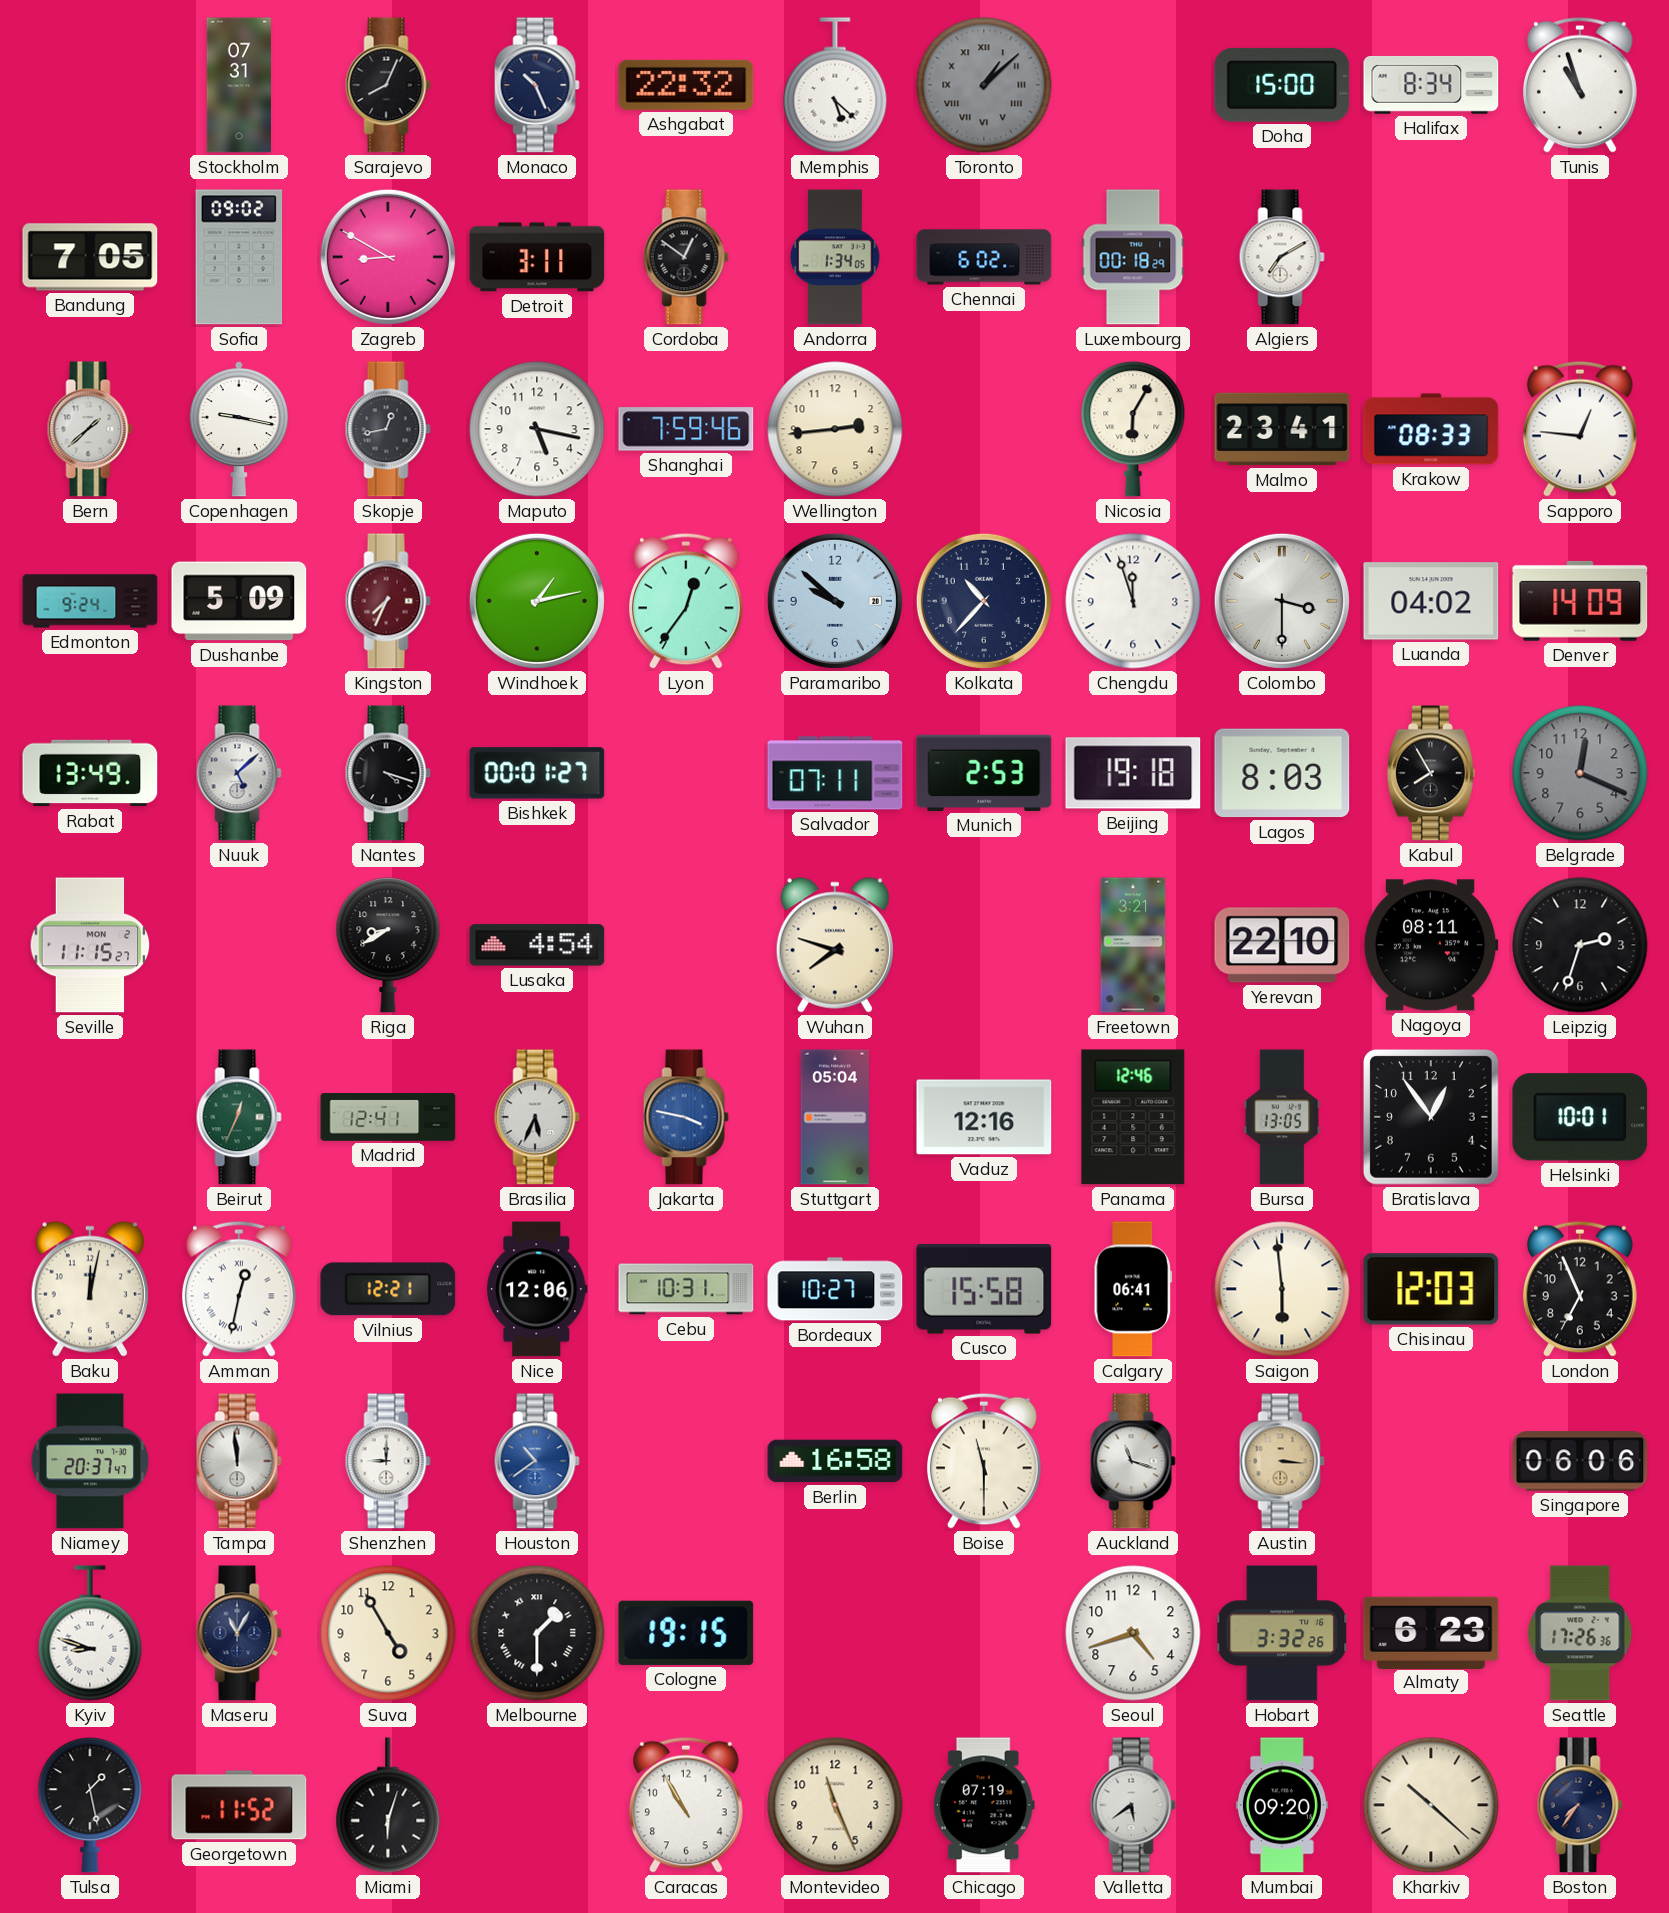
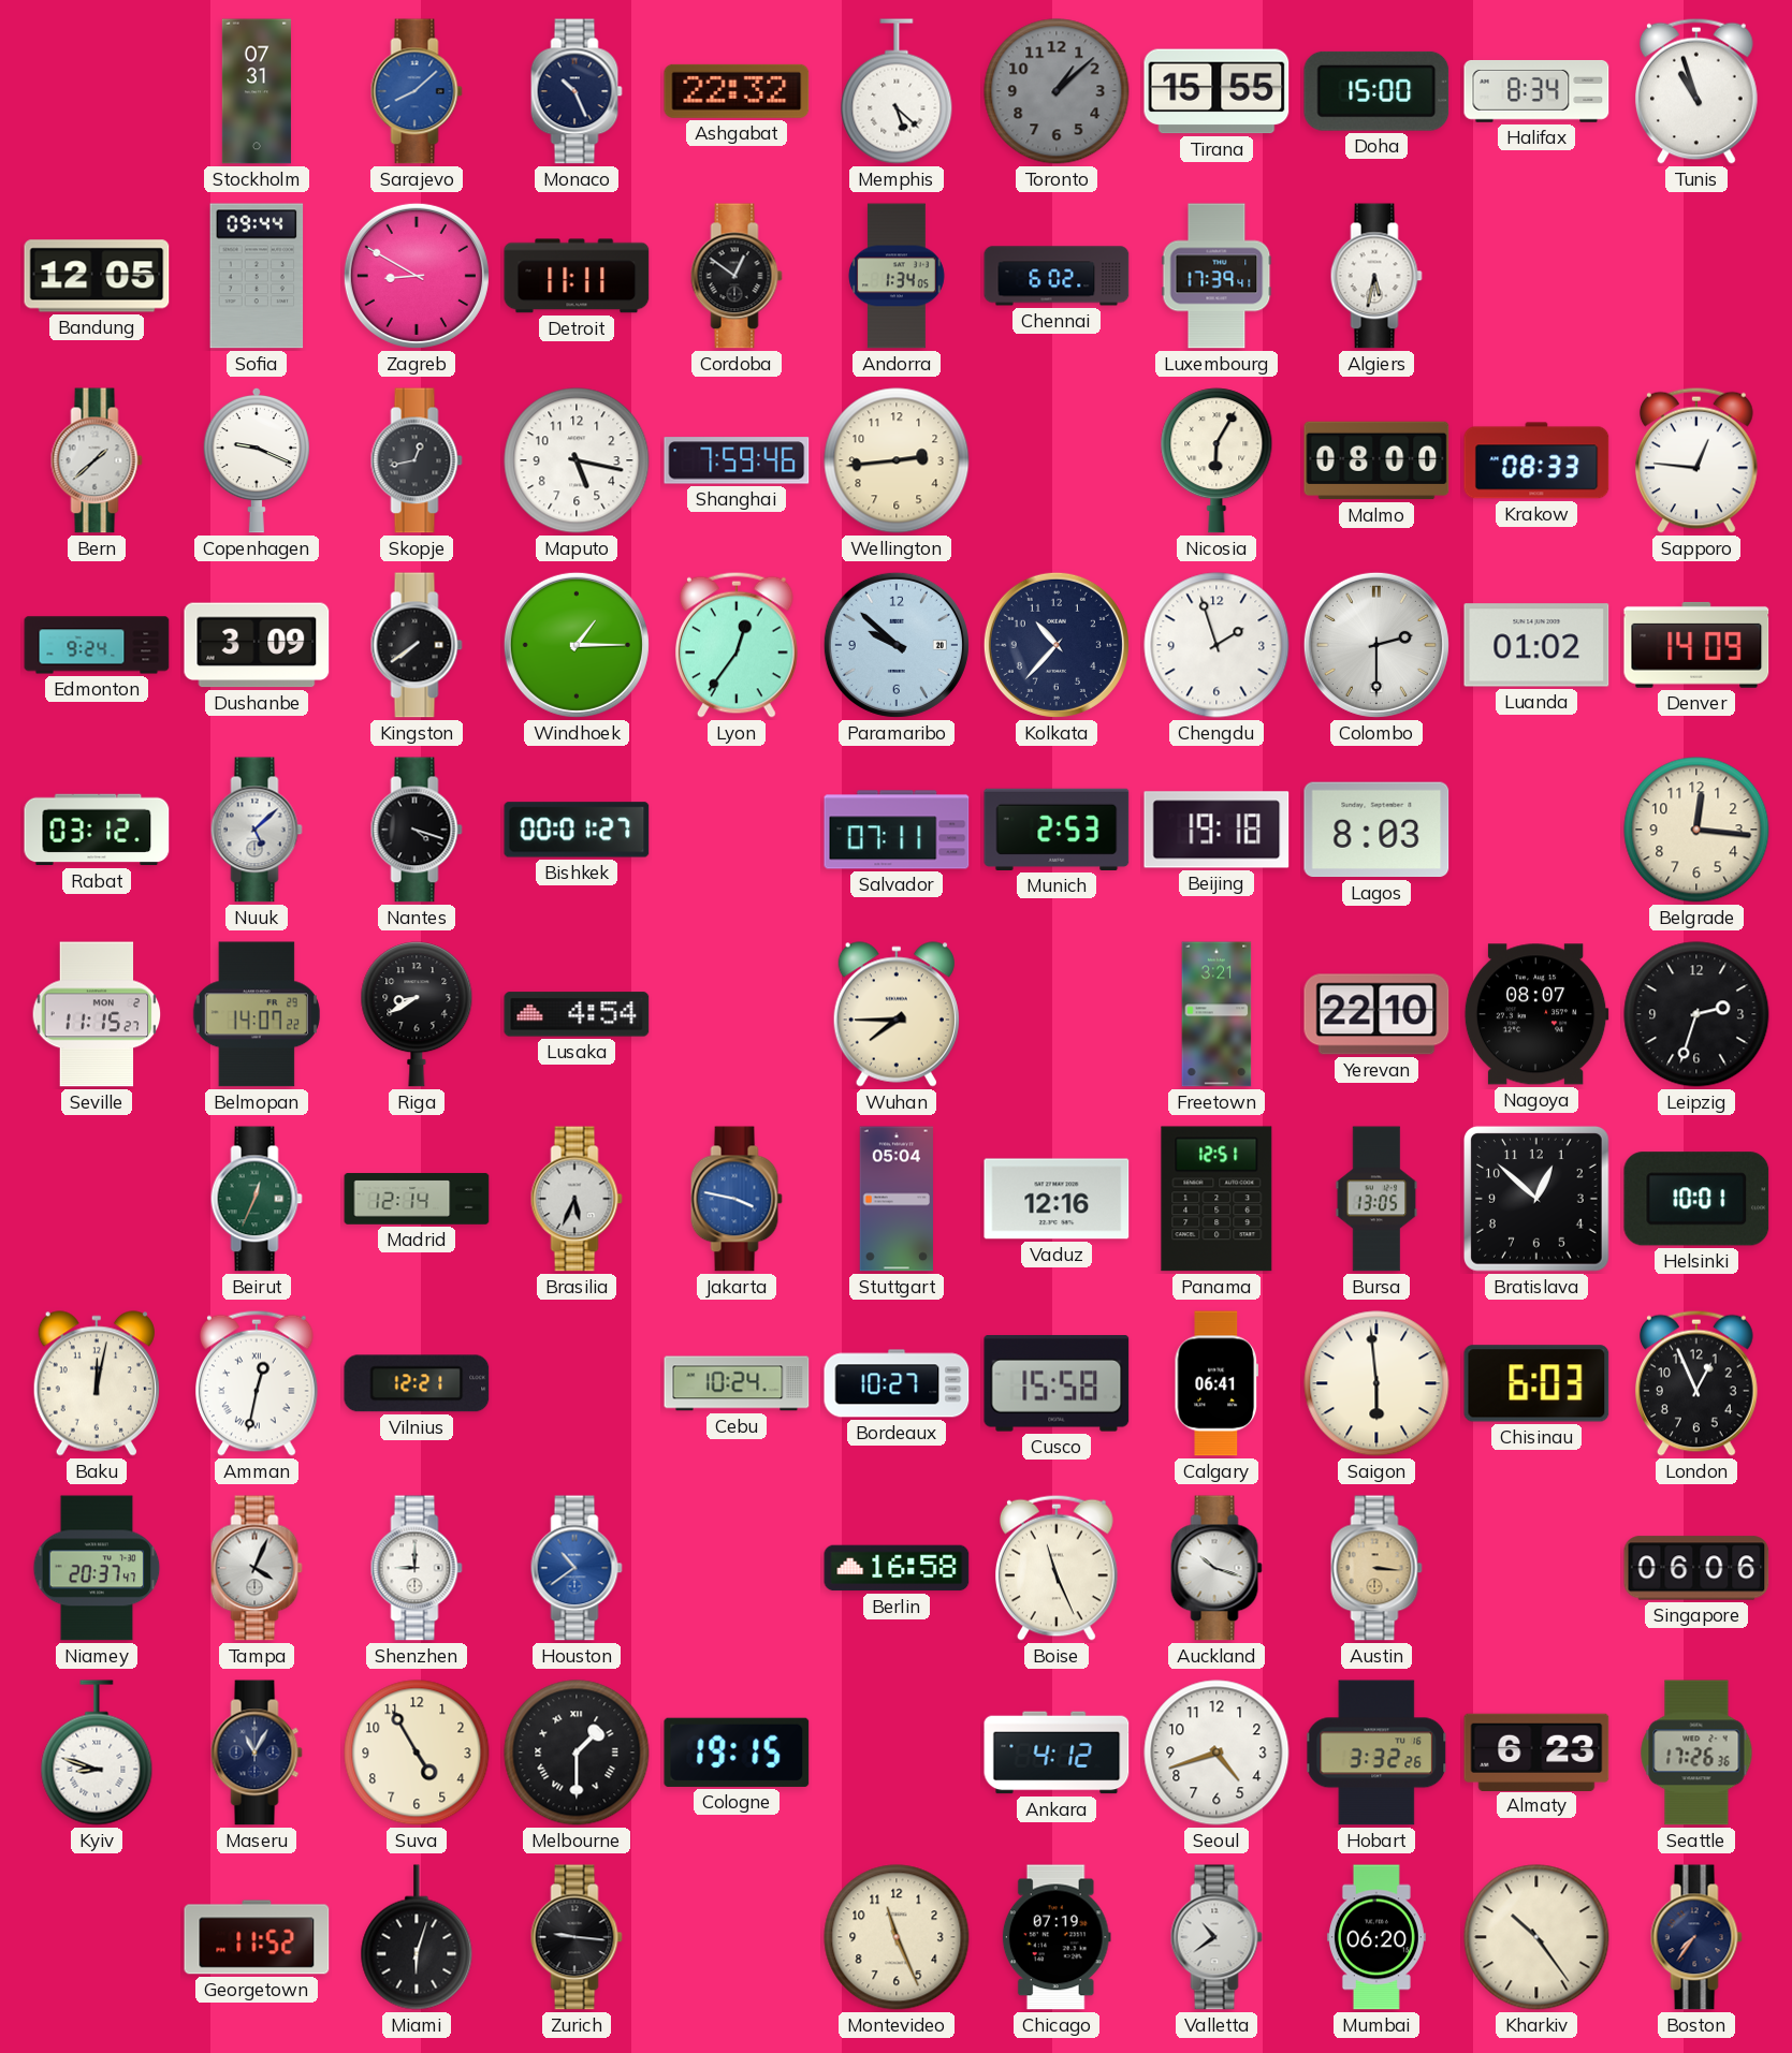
Sarajevo: 8:04 -> 8:08 (417, 91)
Sarajevo dial: black -> blue (417, 91)
Toronto numerals: Roman -> Arabic (1057, 91)
Tirana: none -> 15:55 (1216, 91)
Bandung: 7:05 -> 12:05 (97, 276)
Sofia: 09:02 -> 09:44 (257, 276)
Detroit: 3:11 -> 11:11 (577, 276)
Luxembourg: 00:18 -> 17:39 (1216, 276)
Algiers: 7:10 -> 5:32 (1376, 276)
Copenhagen: 9:17 -> 9:19 (257, 460)
Malmo: 23:41 -> 08:00 (1376, 460)
Dushanbe: 5:09 -> 3:09 (257, 645)
Kingston: 7:34 -> 7:39 (417, 645)
Kingston dial: burgundy -> black (417, 645)
Windhoek: 1:13 -> 1:15 (577, 645)
Chengdu: 11:57 -> 1:57 (1216, 645)
Colombo: 3:30 -> 2:30 (1376, 645)
Luanda: 04:02 -> 01:02 (1536, 645)
Rabat: 13:49 -> 03:12 (97, 830)
Kabul: 7:55 -> none (1431, 773)
Belgrade: 12:19 -> 12:16 (1696, 830)
Belgrade dial: grey -> cream (1696, 830)
Belmopan: none -> 14:07 (257, 1014)
Wuhan: 7:48 -> 7:45 (897, 1014)
Nagoya: 08:11 -> 08:07 (1536, 1014)
Madrid: 12:41 -> 12:14 (417, 1199)
Panama: 12:46 -> 12:51 (1216, 1199)
Bratislava: 12:54 -> 12:52 (1536, 1199)
Nice: 12:06 -> none (537, 1289)
Cebu: 10:31 -> 10:24 (737, 1383)
Chisinau: 12:03 -> 6:03 (1536, 1383)
London: 6:56 -> 12:56 (1698, 1383)
Tampa: 11:59 -> 4:04 (257, 1568)
Boise: 11:30 -> 11:26 (1058, 1568)
Auckland: 11:18 -> 10:18 (1216, 1568)
Ankara: none -> 4:12 (1057, 1753)
Tulsa: 1:28 -> none (90, 1805)
Zurich: none -> 9:16 (577, 1937)
Caracas: 10:55 -> none (687, 1805)
Valletta: 5:39 -> 10:39 (1216, 1937)
Mumbai: 09:20 -> 06:20 (1376, 1937)
Kharkiv: 10:22 -> 10:24 (1536, 1937)
